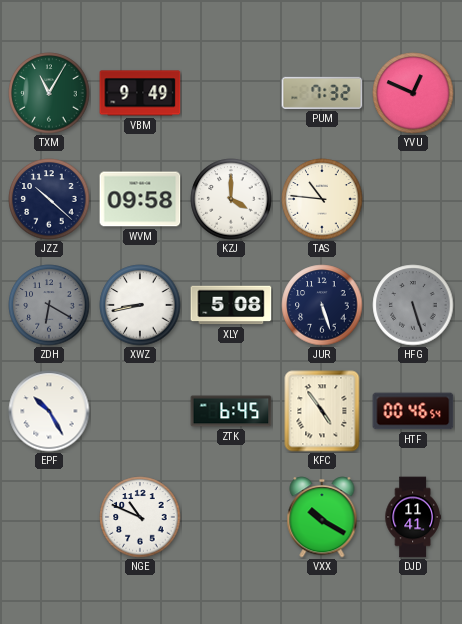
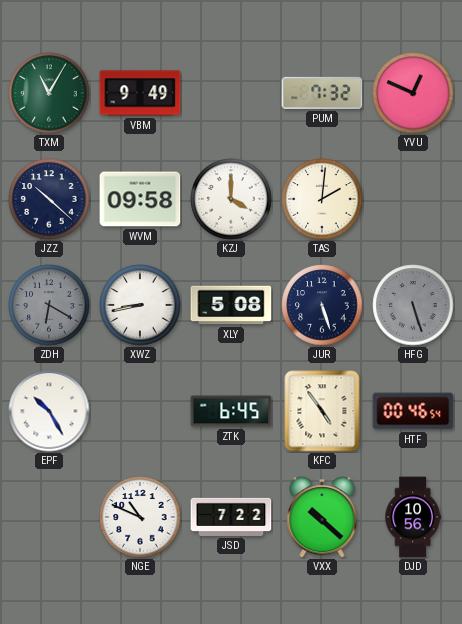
TAS: 10:46 -> 2:01 (322, 199)
JSD: none -> 7:22 (231, 517)
VXX: 10:20 -> 10:22 (322, 517)
DJD: 11:41 -> 10:56 (413, 517)
